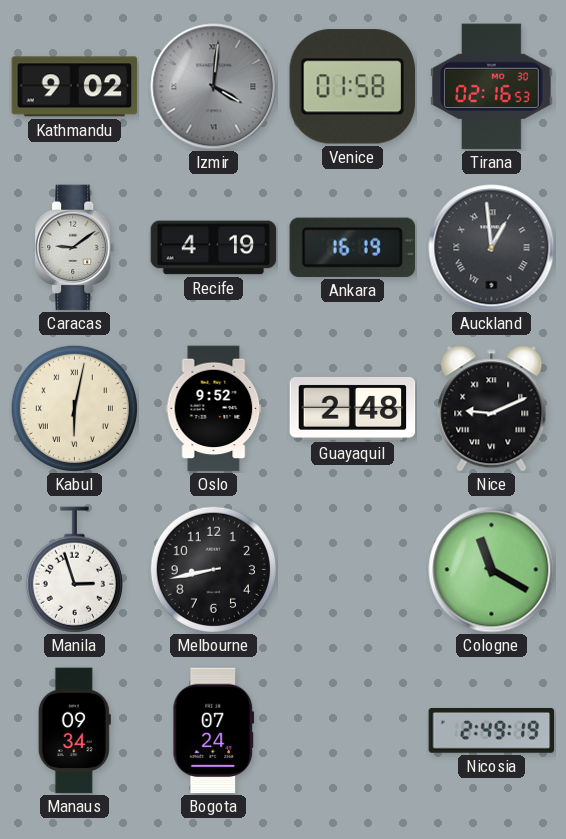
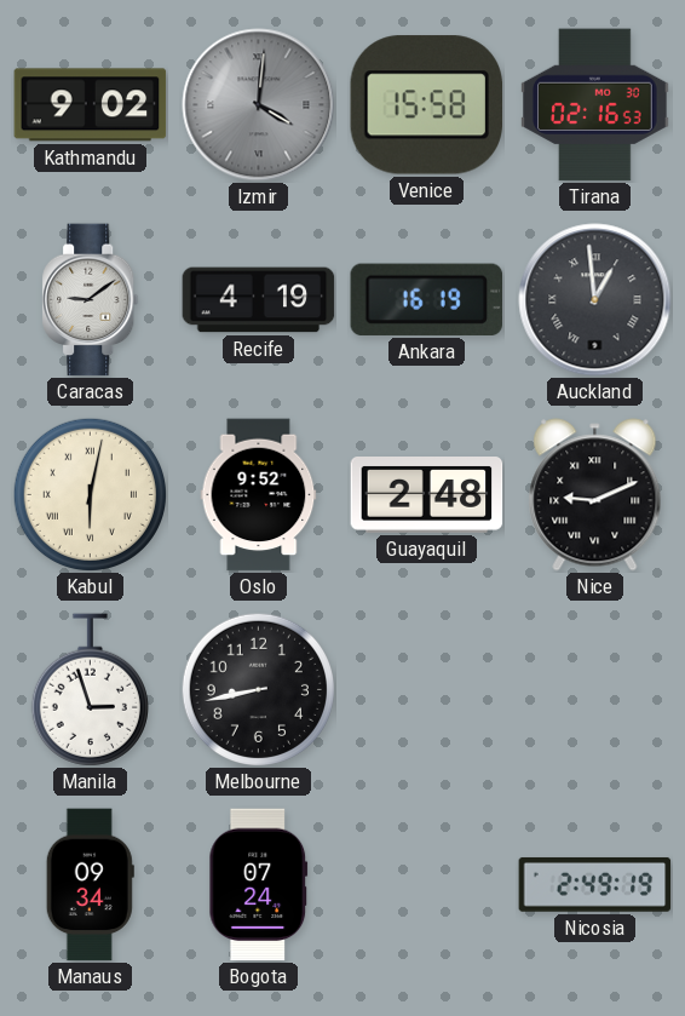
Venice: 01:58 -> 15:58 (427, 105)
Cologne: 11:20 -> none (492, 570)
